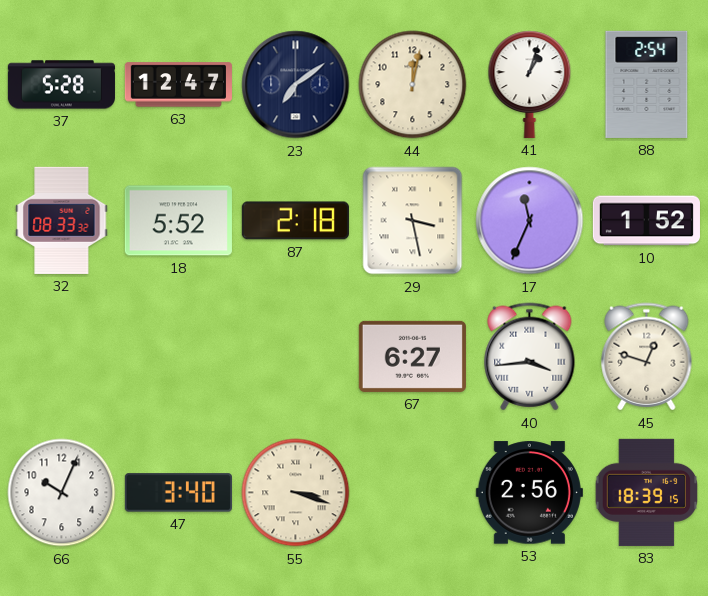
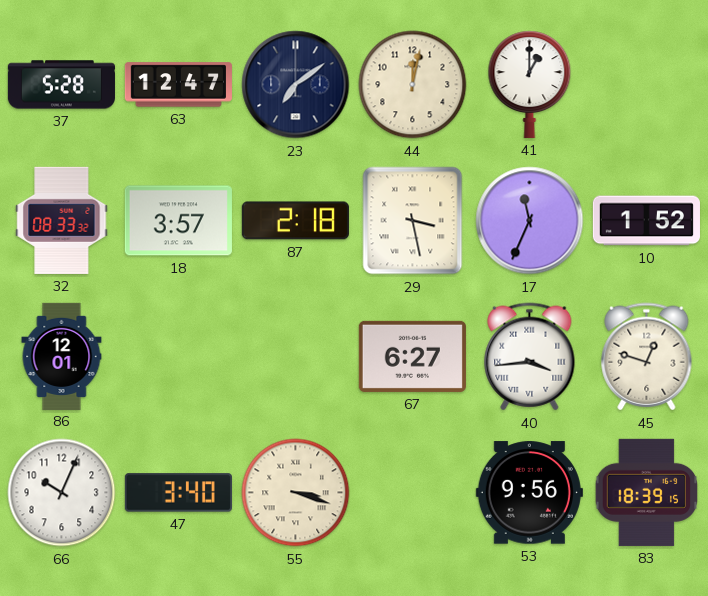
41: 1:03 -> 1:00 (530, 84)
88: 2:54 -> none (647, 84)
18: 5:52 -> 3:57 (178, 221)
86: none -> 12:01 (62, 356)
53: 2:56 -> 9:56 (529, 493)
